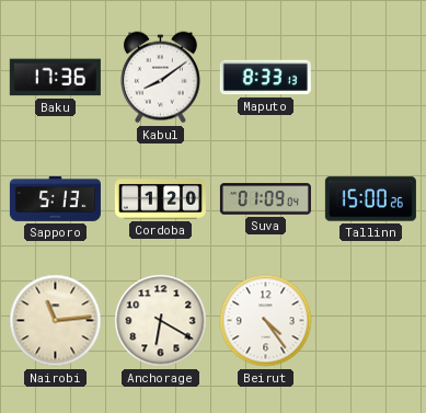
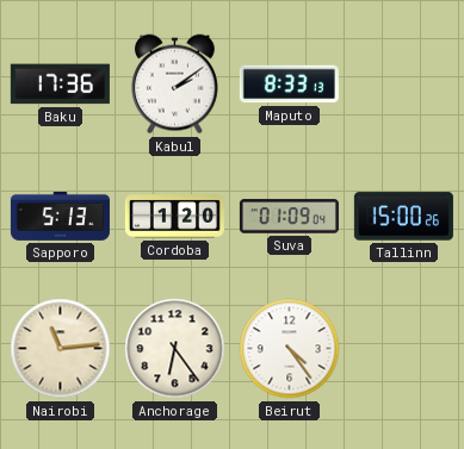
Kabul: 8:09 -> 2:09 (174, 85)
Anchorage: 6:20 -> 6:24 (175, 349)
